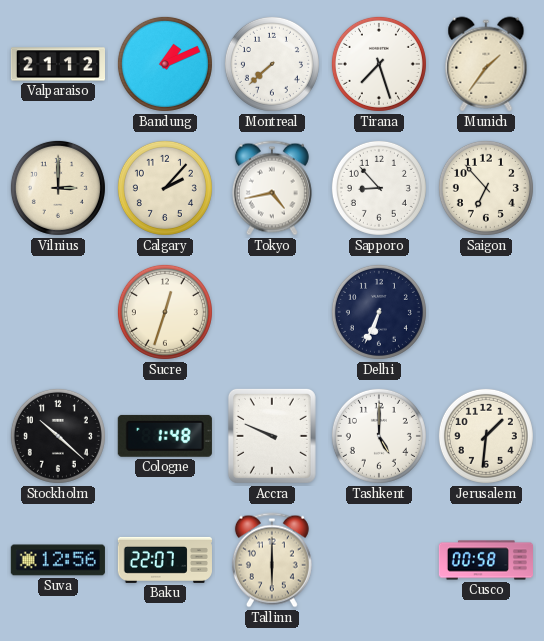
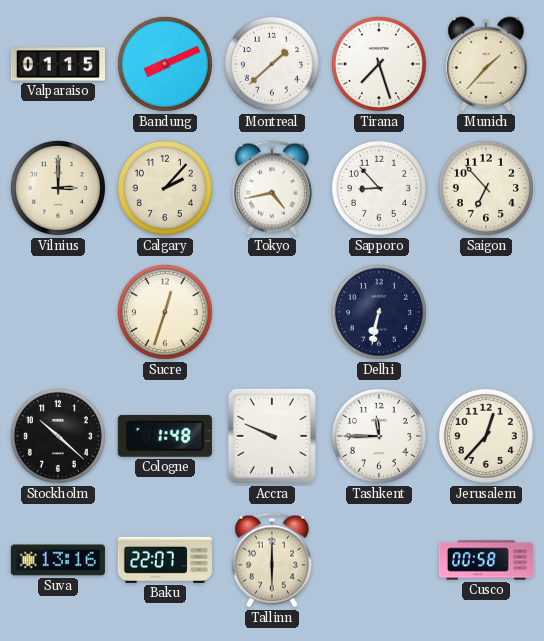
Valparaiso: 21:12 -> 01:15 (57, 64)
Bandung: 1:11 -> 8:11 (165, 64)
Montreal: 7:38 -> 1:38 (272, 64)
Munich: 1:36 -> 1:37 (486, 64)
Delhi: 6:34 -> 6:32 (379, 312)
Tashkent: 5:00 -> 11:45 (379, 436)
Jerusalem: 1:31 -> 12:37 (486, 436)
Suva: 12:56 -> 13:16 (58, 560)
